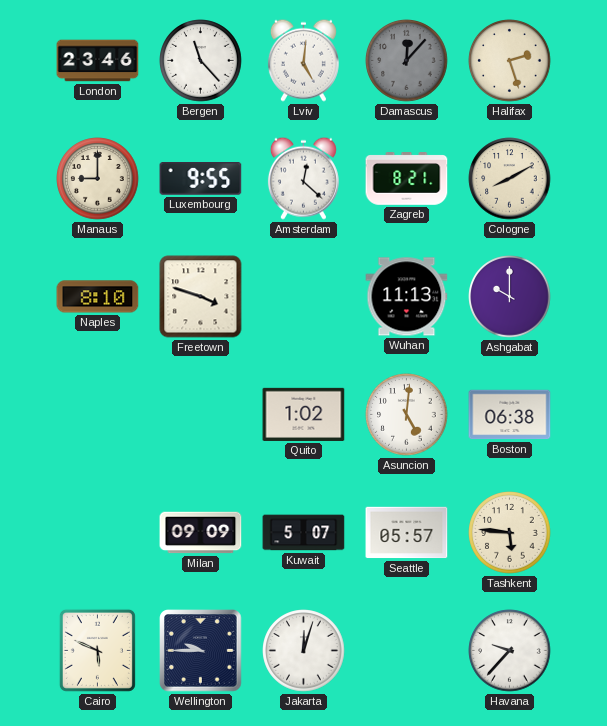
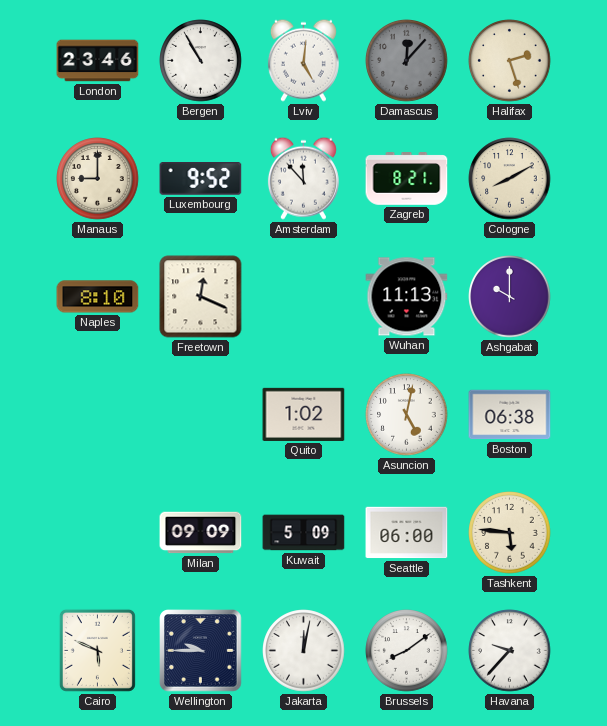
Bergen: 11:23 -> 10:55 (201, 61)
Luxembourg: 9:55 -> 9:52 (201, 179)
Amsterdam: 12:22 -> 11:53 (303, 178)
Freetown: 3:48 -> 12:19 (201, 297)
Asuncion: 5:01 -> 5:02 (407, 415)
Kuwait: 5:07 -> 5:09 (304, 533)
Seattle: 05:57 -> 06:00 (407, 533)
Jakarta: 12:03 -> 12:02 (304, 651)
Brussels: none -> 8:09 (407, 651)
